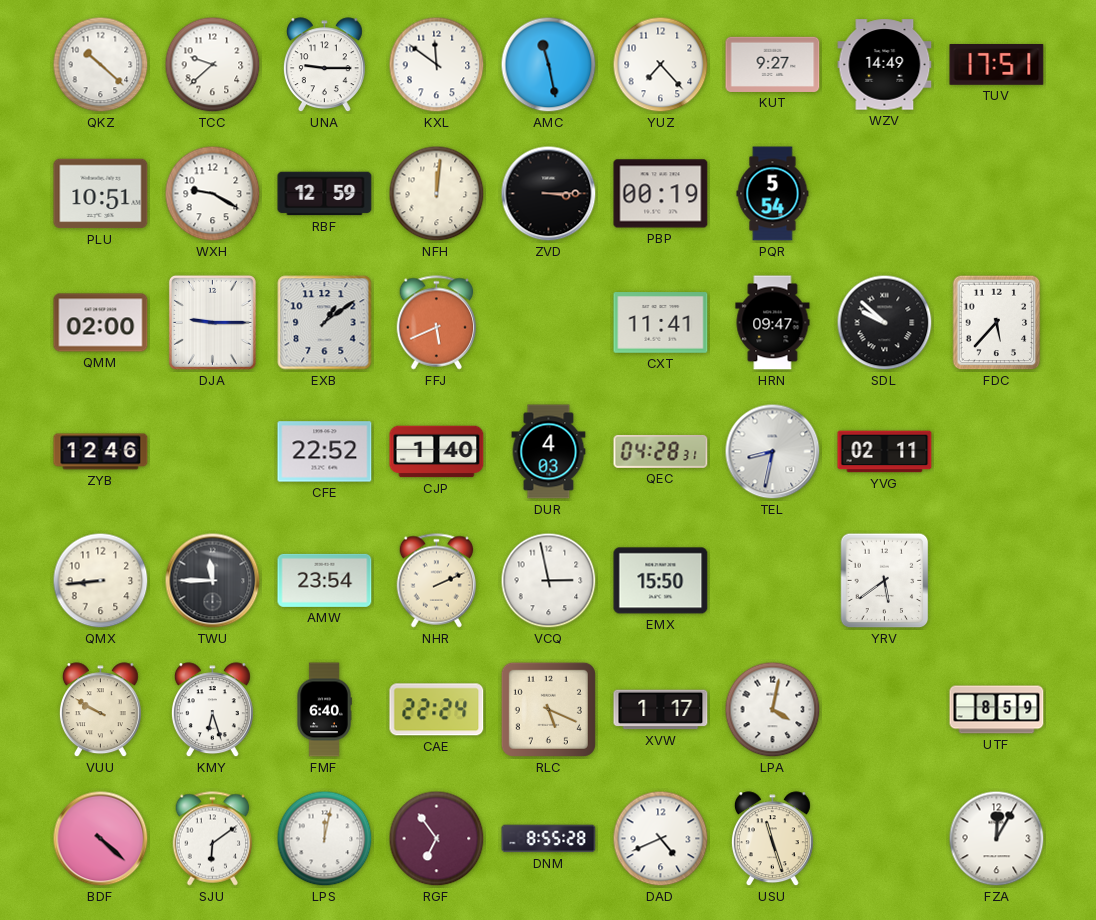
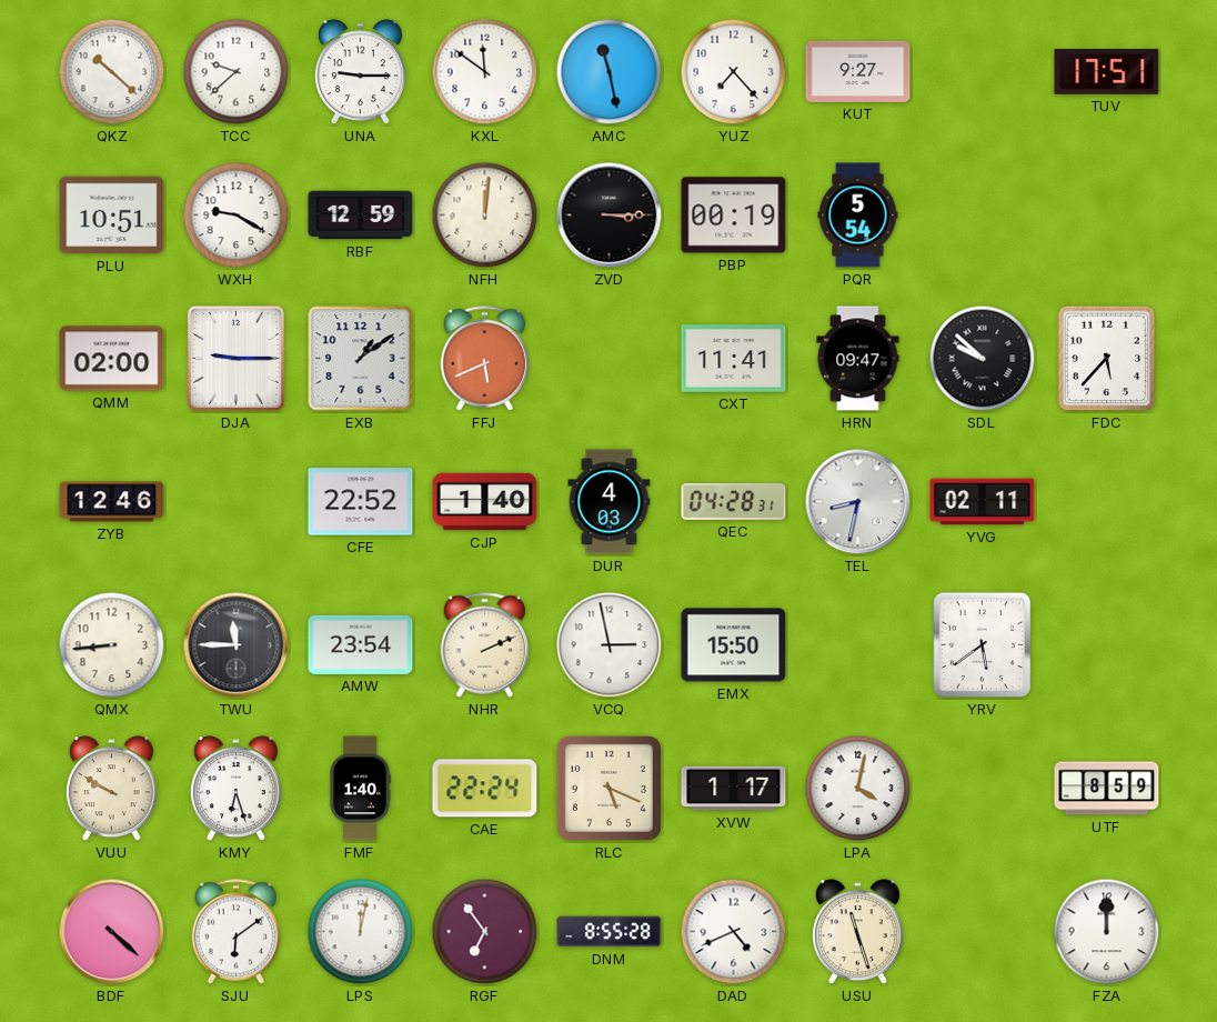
WZV: 14:49 -> none (885, 65)
FMF: 6:40 -> 1:40 (360, 789)
FZA: 12:05 -> 12:00 (1107, 932)
